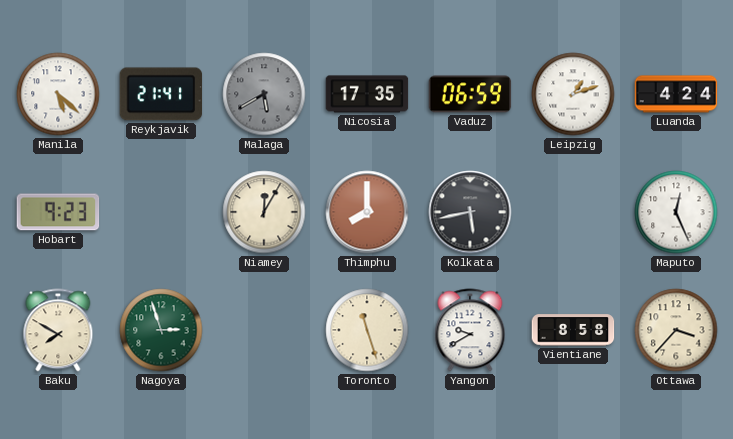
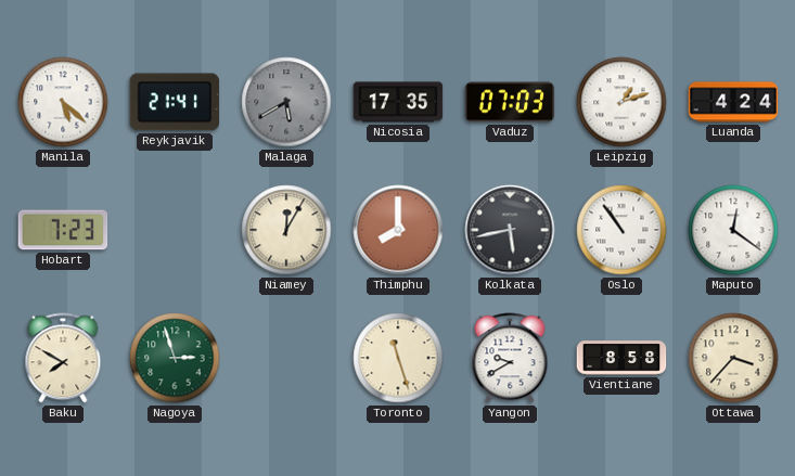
Vaduz: 06:59 -> 07:03 (510, 102)
Hobart: 9:23 -> 7:23 (63, 230)
Oslo: none -> 10:54 (621, 230)
Maputo: 12:26 -> 12:21 (733, 230)
